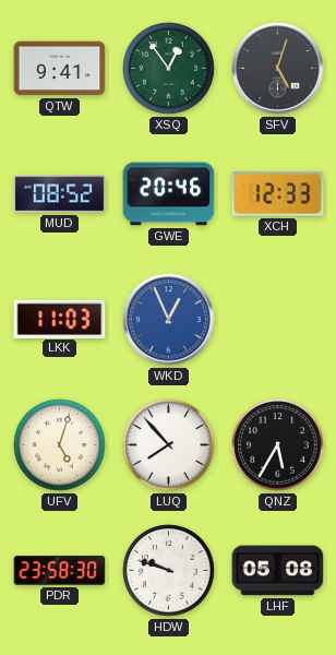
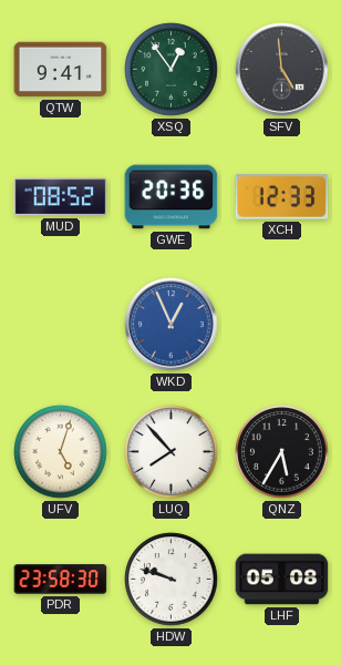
SFV: 5:03 -> 4:59 (282, 70)
GWE: 20:46 -> 20:36 (172, 197)
LKK: 11:03 -> none (60, 319)
